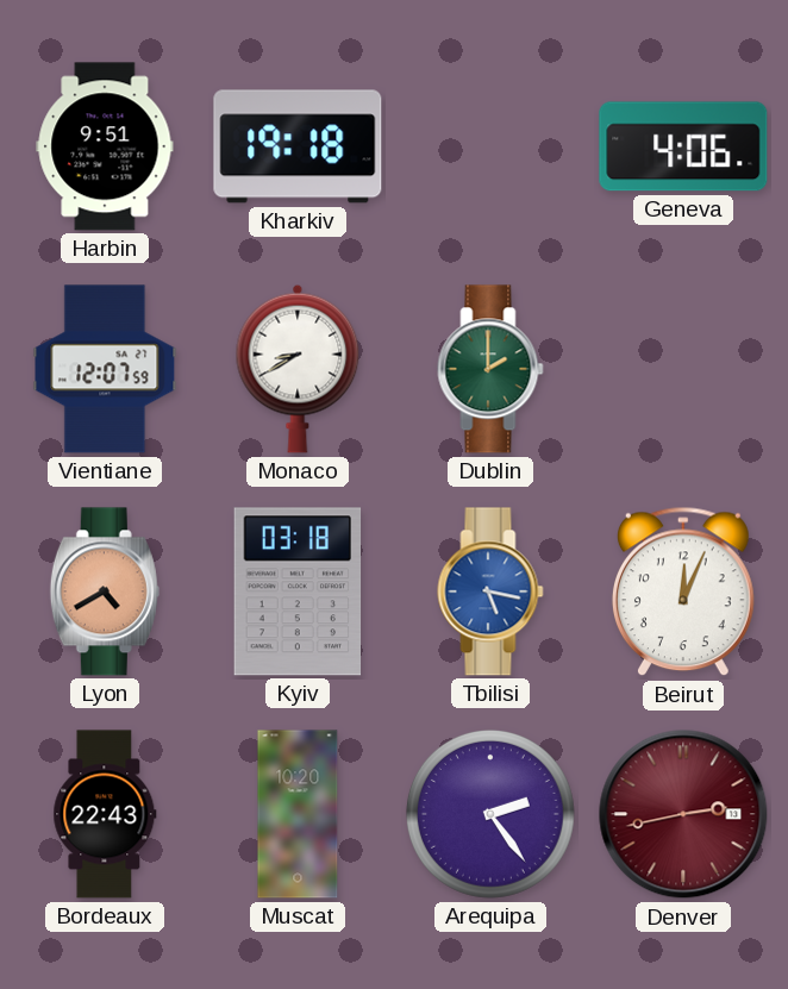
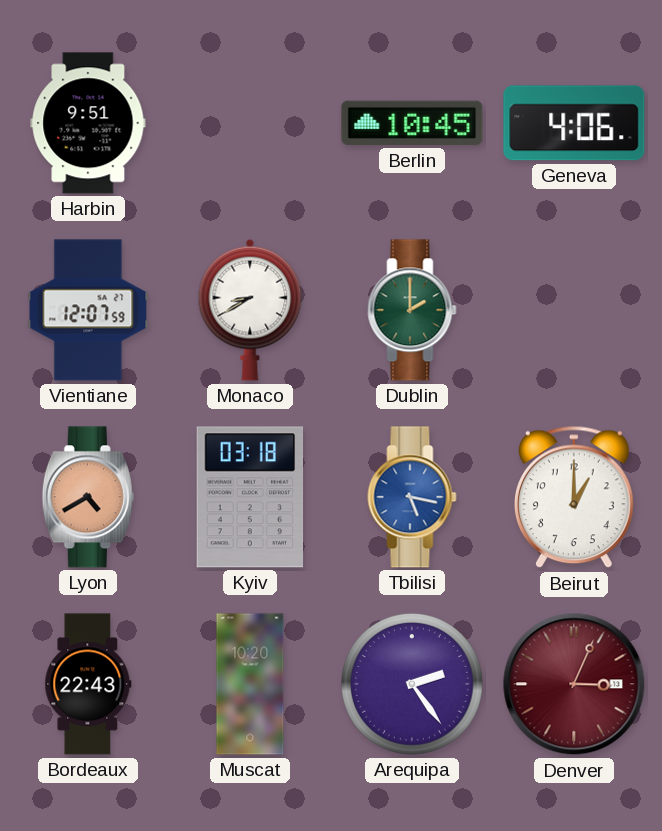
Kharkiv: 19:18 -> none (298, 146)
Berlin: none -> 10:45 (412, 123)
Beirut: 12:04 -> 1:00 (574, 497)
Denver: 2:43 -> 3:04 (574, 684)
